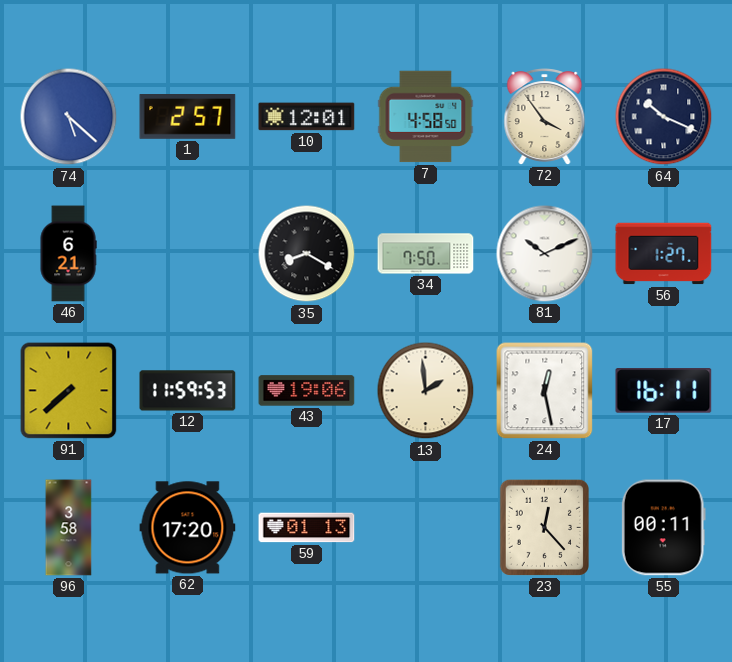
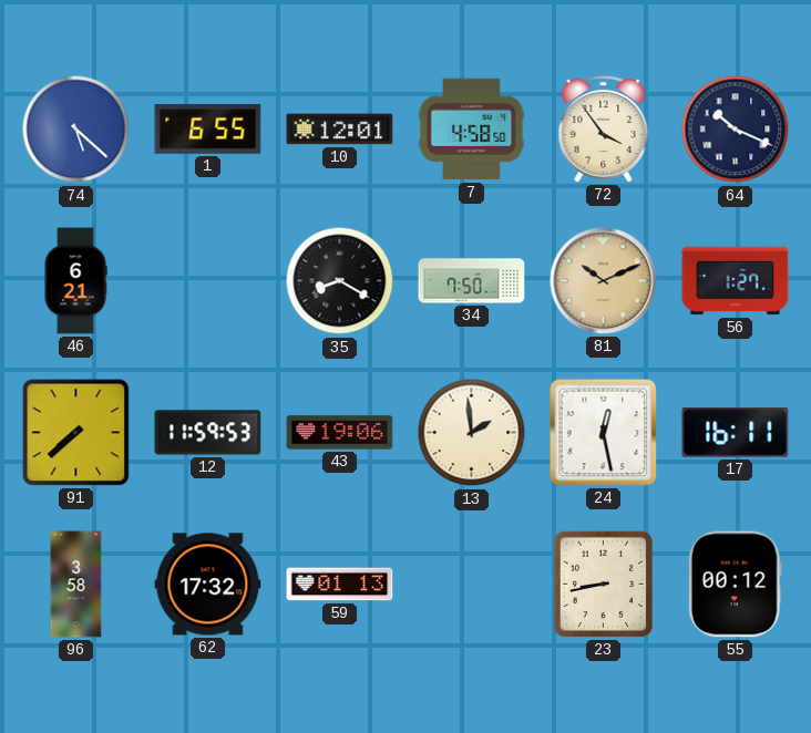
1: 2:57 -> 6:55 (208, 130)
81 dial: white -> champagne (604, 281)
62: 17:20 -> 17:32 (208, 585)
23: 12:23 -> 8:43 (603, 584)
55: 00:11 -> 00:12 (735, 585)
